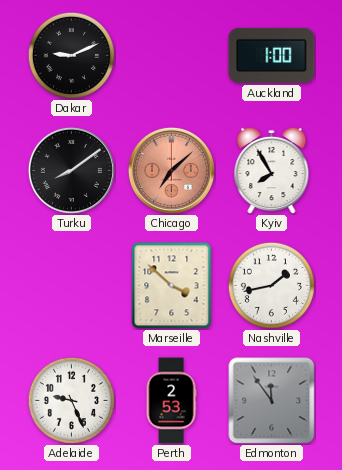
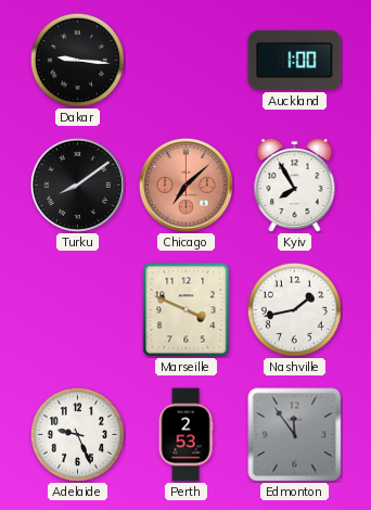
Dakar: 9:11 -> 9:16 (77, 60)
Marseille: 3:52 -> 3:49 (187, 310)
